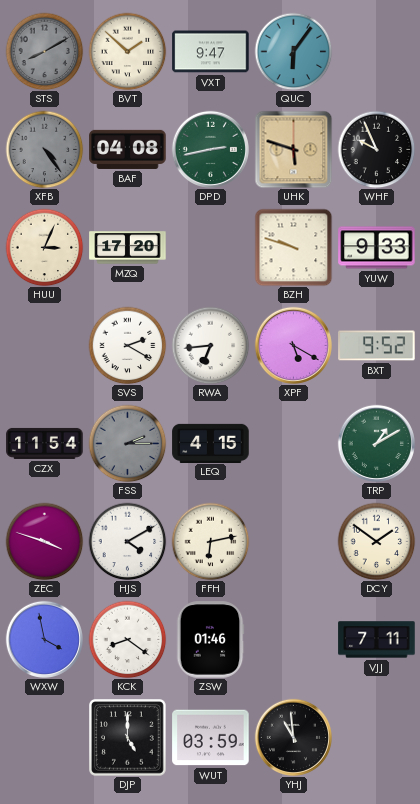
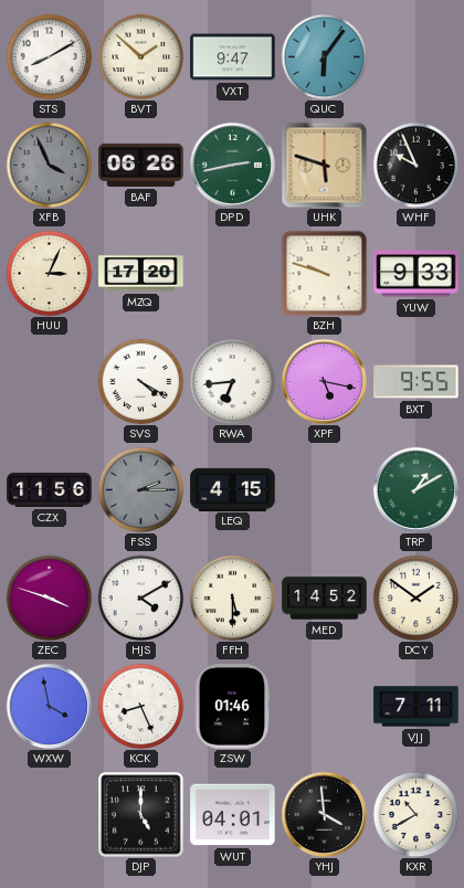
STS dial: grey -> white (49, 56)
XFB: 4:24 -> 3:56 (49, 165)
BAF: 04:08 -> 06:26 (141, 165)
SVS: 2:20 -> 4:20 (140, 381)
XPF: 5:20 -> 5:17 (324, 381)
BXT: 9:52 -> 9:55 (416, 382)
CZX: 11:54 -> 11:56 (50, 489)
FFH: 6:13 -> 5:30 (232, 598)
MED: none -> 14:52 (325, 599)
KCK: 8:21 -> 8:26 (140, 706)
WUT: 03:59 -> 04:01 (233, 815)
YHJ: 10:59 -> 3:59 (324, 814)
KXR: none -> 10:40 (415, 814)
